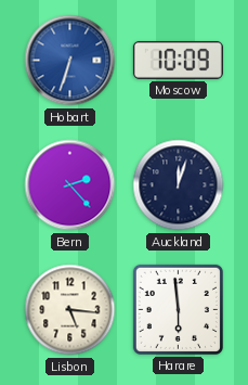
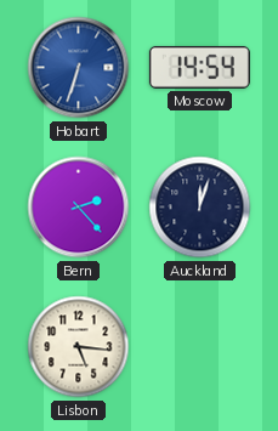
Moscow: 10:09 -> 14:54 (199, 67)
Harare: 5:59 -> none (178, 309)
